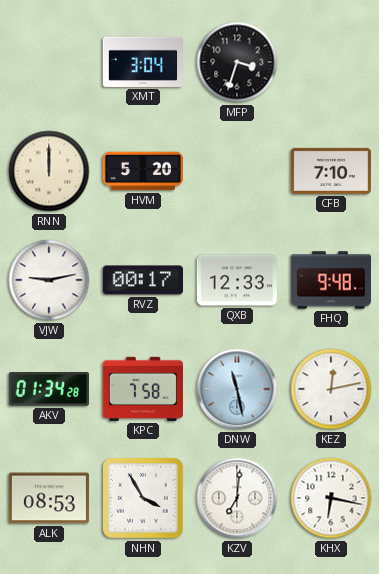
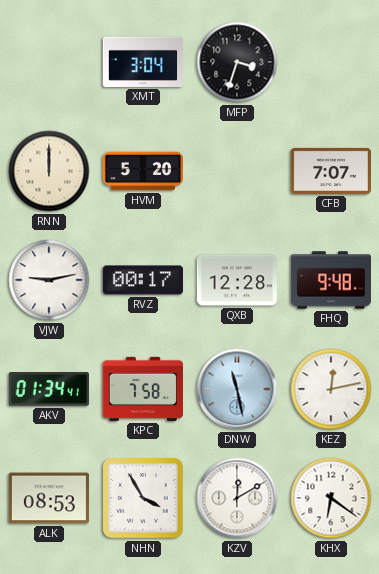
CFB: 7:10 -> 7:07 (331, 171)
QXB: 12:33 -> 12:28 (237, 280)
AKV: 01:34:28 -> 01:34:41 (49, 389)
KZV: 7:01 -> 12:10 (237, 498)
KHX: 6:17 -> 6:21 (331, 498)
